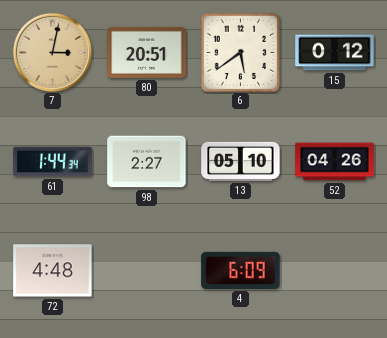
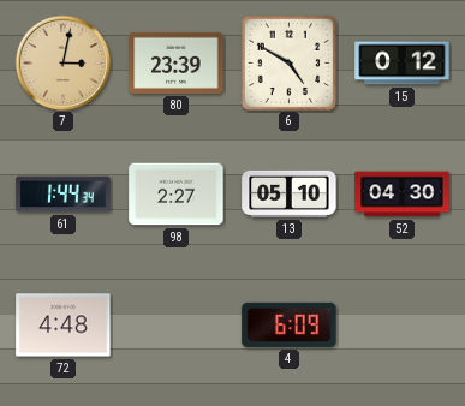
80: 20:51 -> 23:39 (177, 62)
6: 5:39 -> 4:50 (288, 62)
52: 04:26 -> 04:30 (403, 195)
